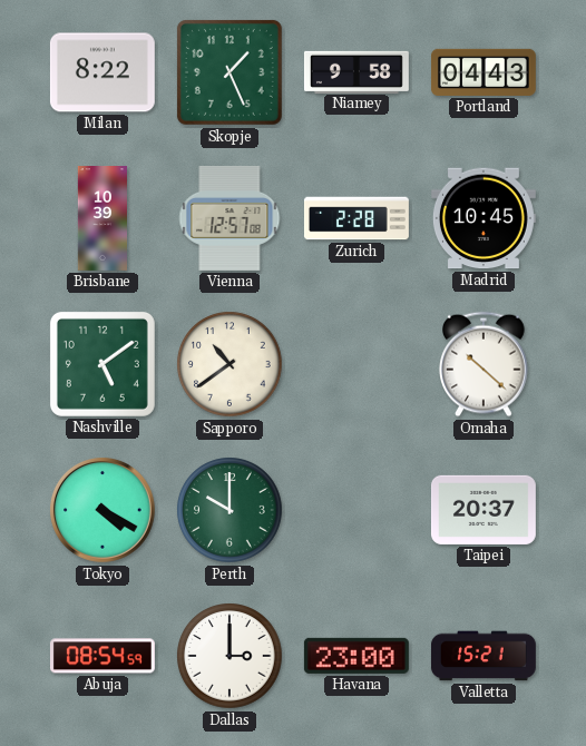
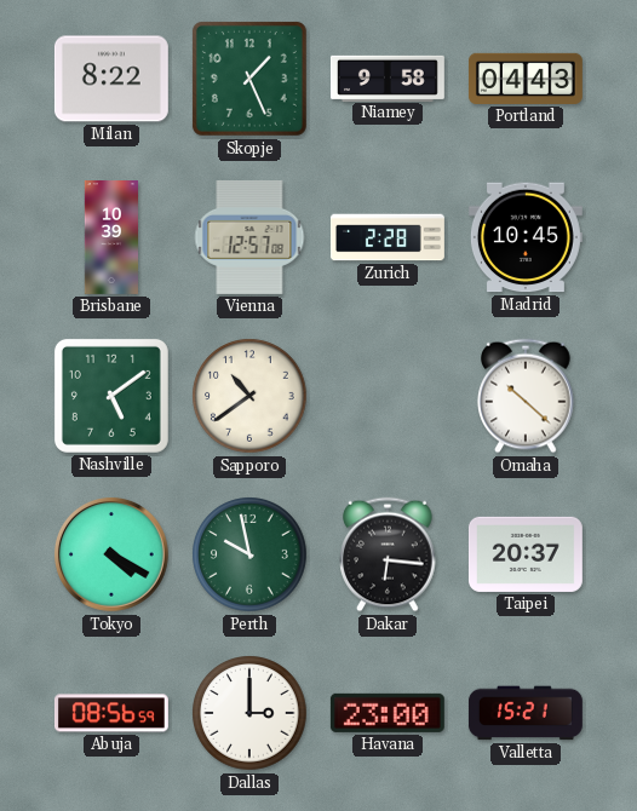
Perth: 10:00 -> 9:58 (249, 554)
Dakar: none -> 6:16 (388, 554)
Abuja: 08:54 -> 08:56 (111, 713)
